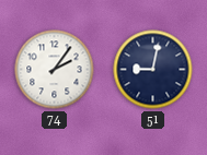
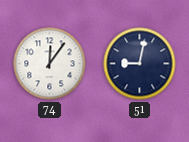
74: 2:06 -> 12:06 (50, 64)
